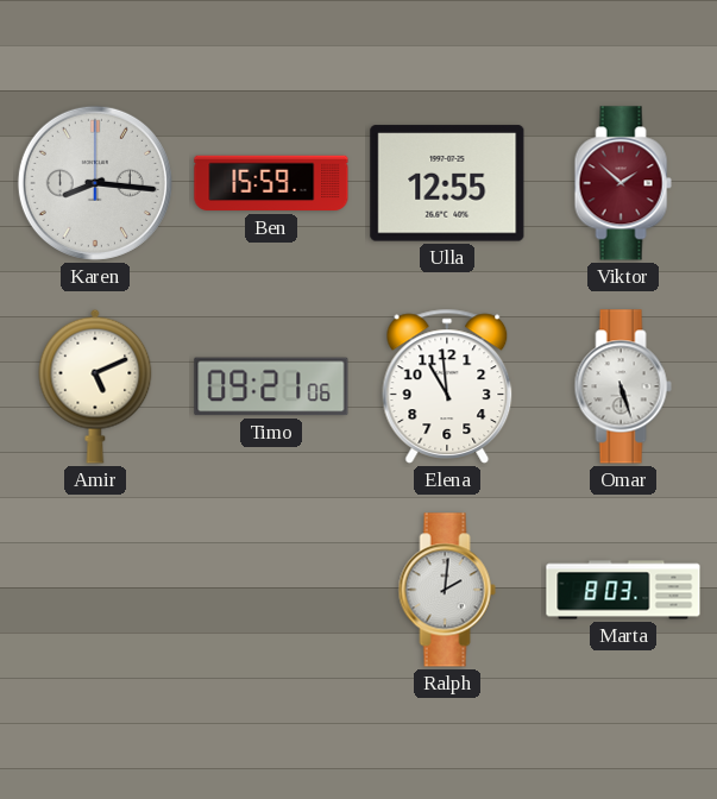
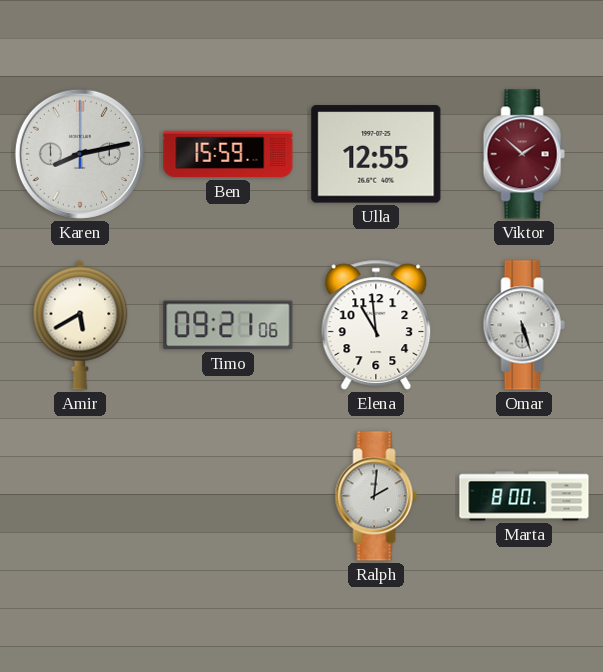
Karen: 8:16 -> 8:13 (80, 154)
Amir: 5:11 -> 5:40 (80, 325)
Marta: 8:03 -> 8:00 (524, 496)
